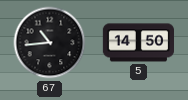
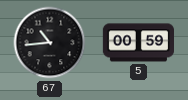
5: 14:50 -> 00:59 (138, 43)
